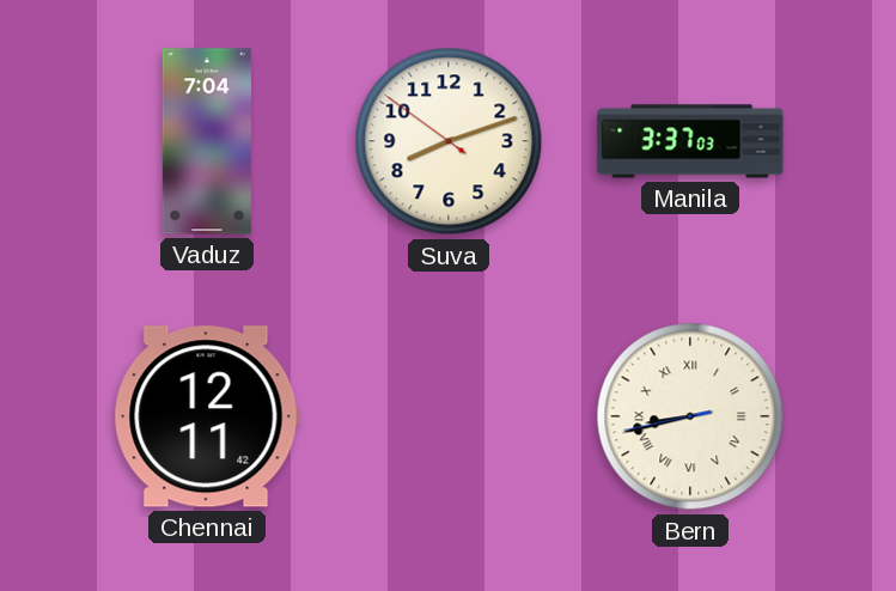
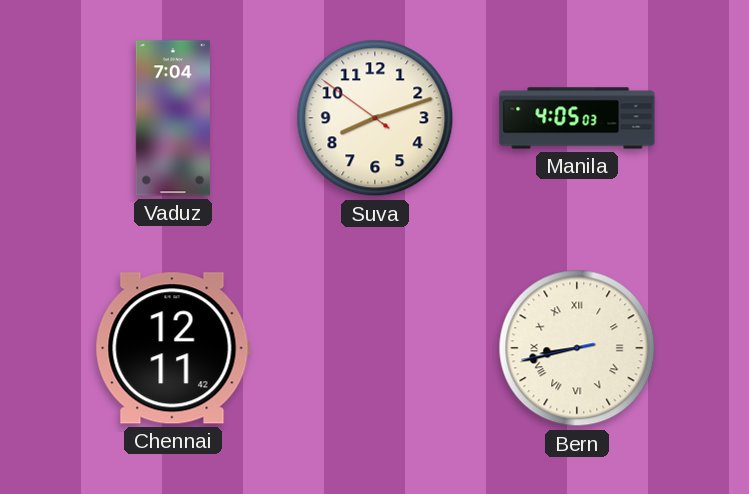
Manila: 3:37 -> 4:05 (577, 118)
